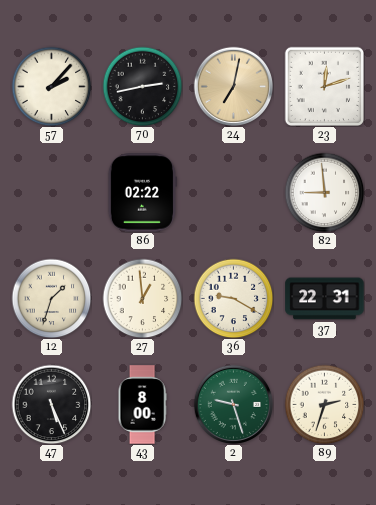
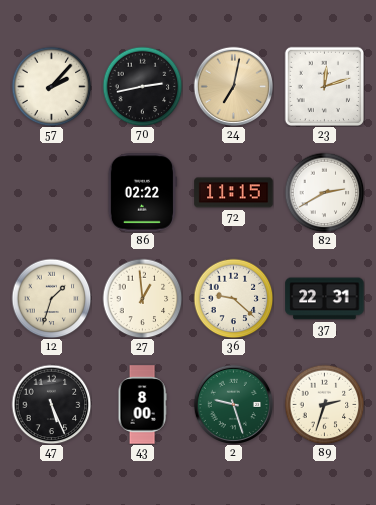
72: none -> 11:15 (234, 193)
82: 8:59 -> 2:40 (324, 192)
36: 9:20 -> 9:22 (233, 298)
